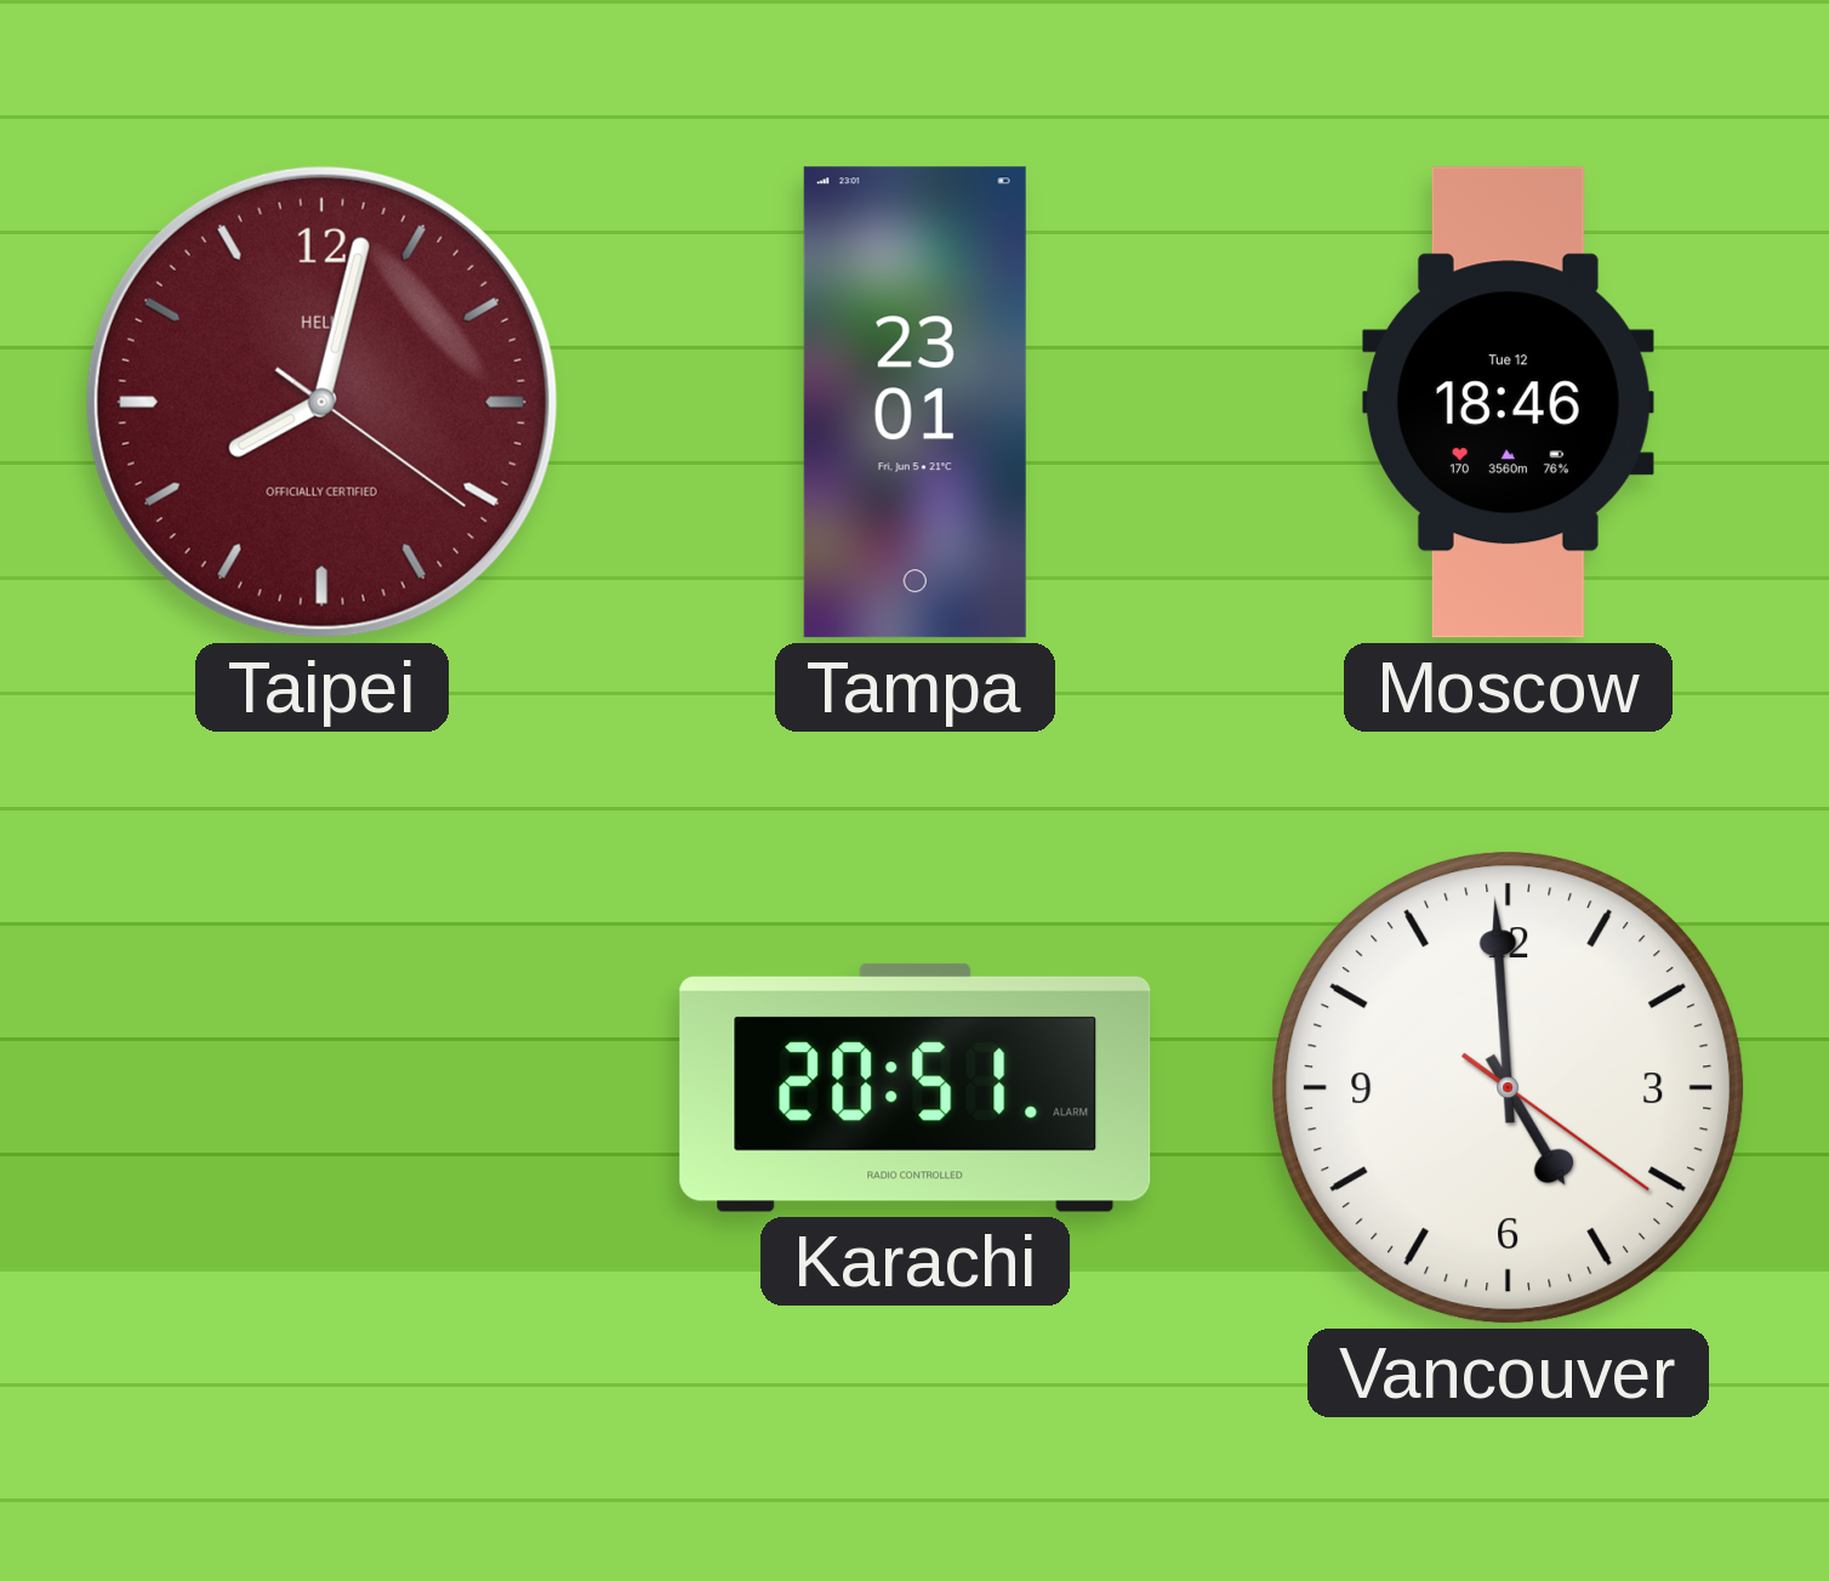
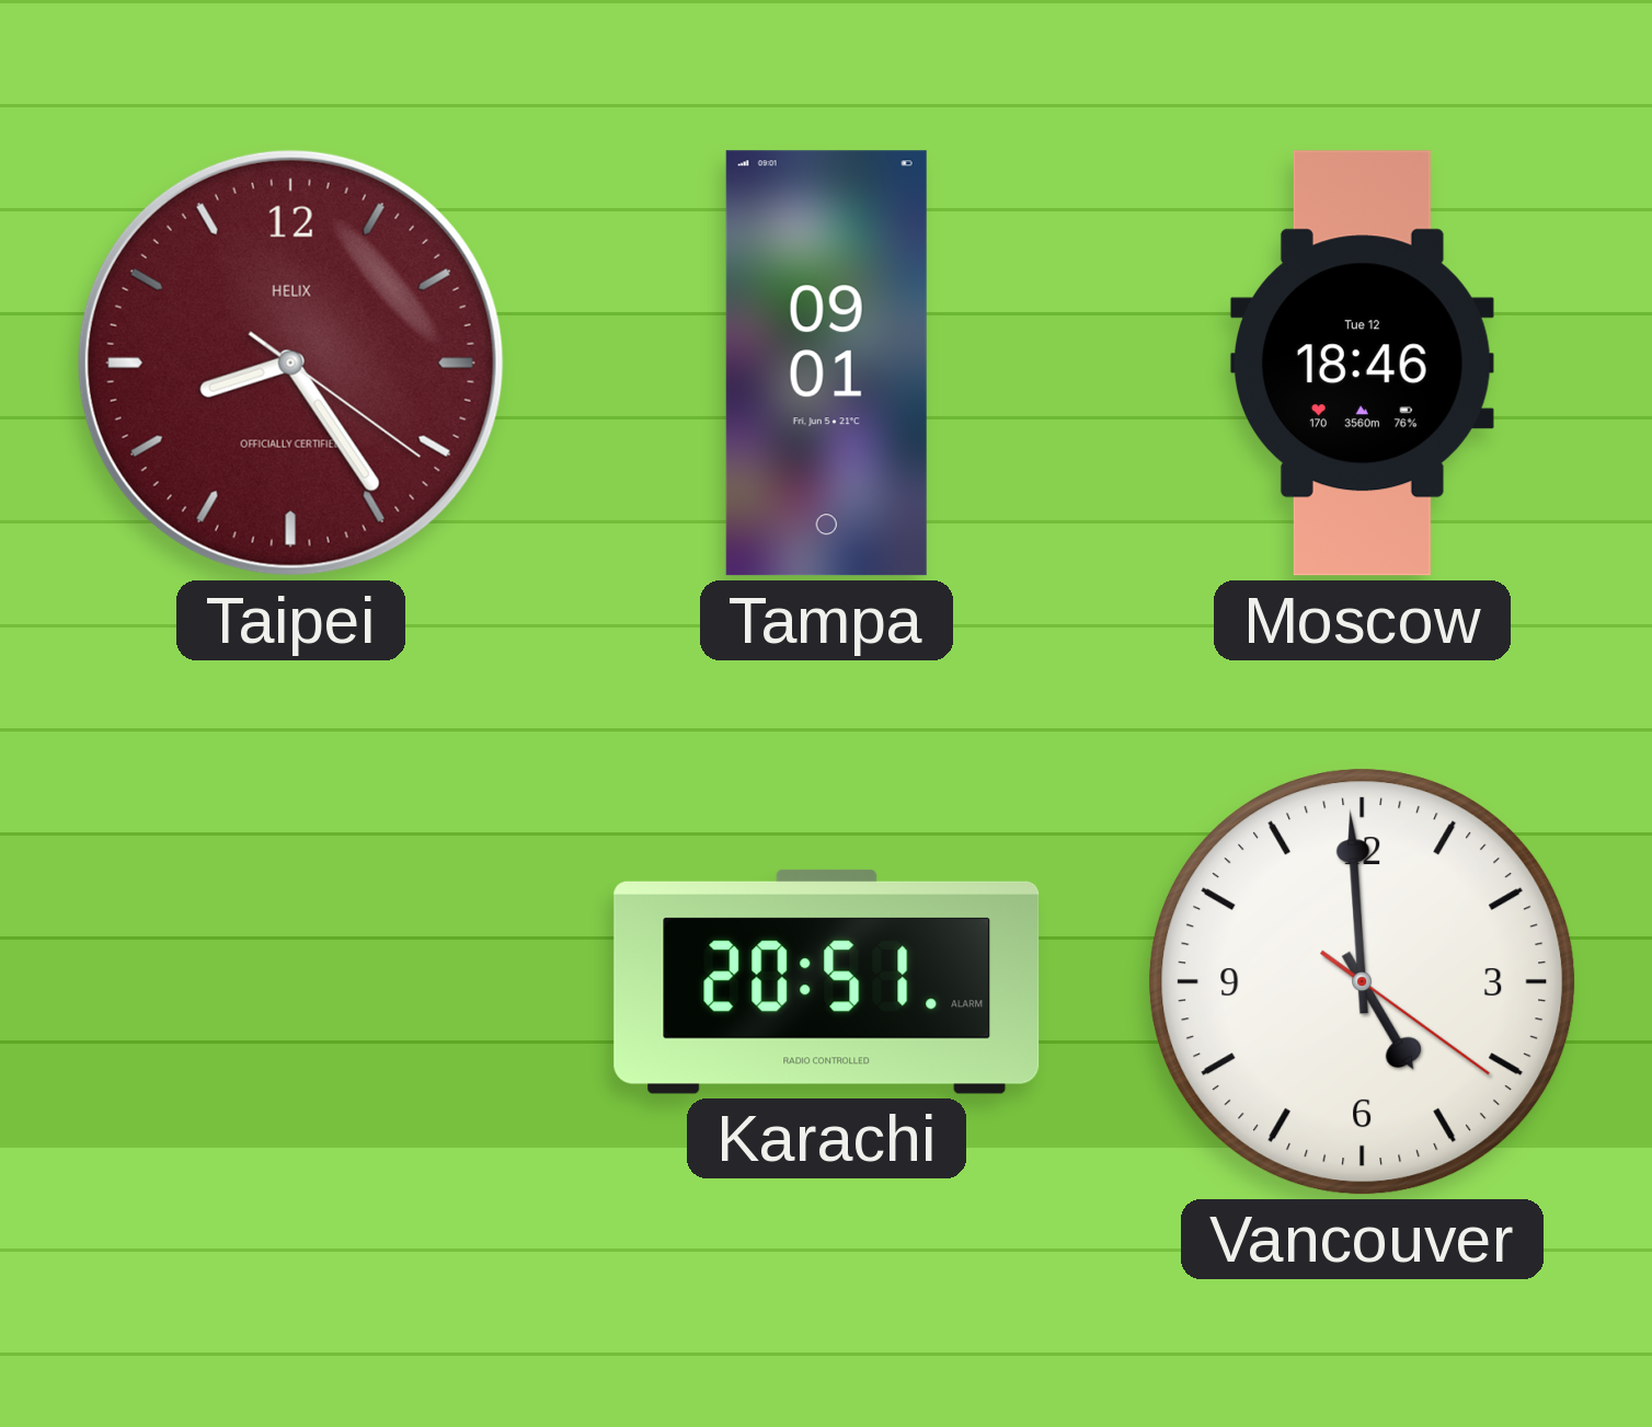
Taipei: 8:02 -> 8:24 (290, 362)
Tampa: 23:01 -> 09:01 (826, 364)
